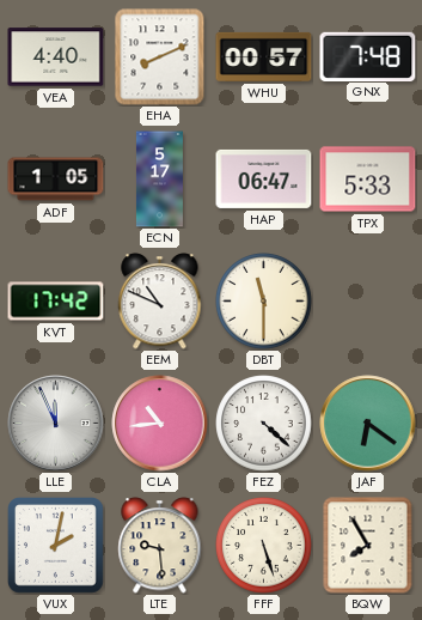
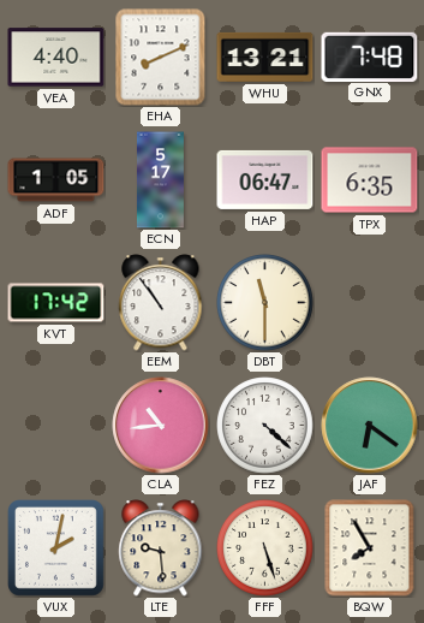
WHU: 00:57 -> 13:21 (265, 57)
TPX: 5:33 -> 6:35 (370, 180)
EEM: 10:49 -> 10:54 (161, 303)
LLE: 11:56 -> none (56, 424)
